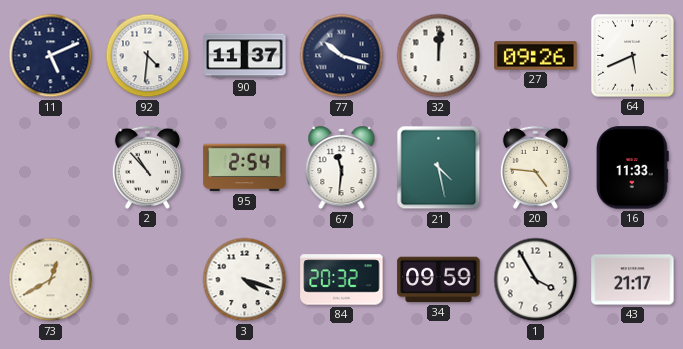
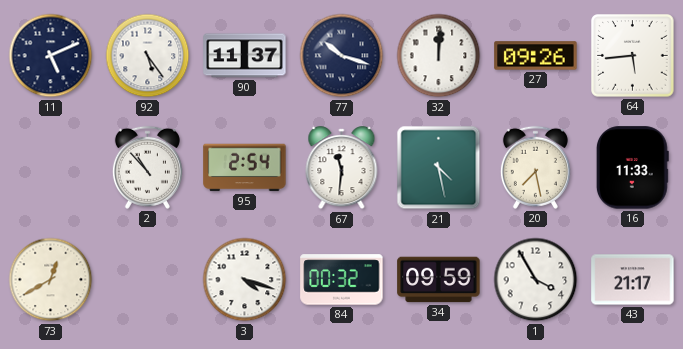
92: 4:31 -> 5:24 (148, 56)
64: 5:41 -> 5:44 (633, 56)
20: 4:46 -> 7:28 (535, 167)
84: 20:32 -> 00:32 (342, 280)
